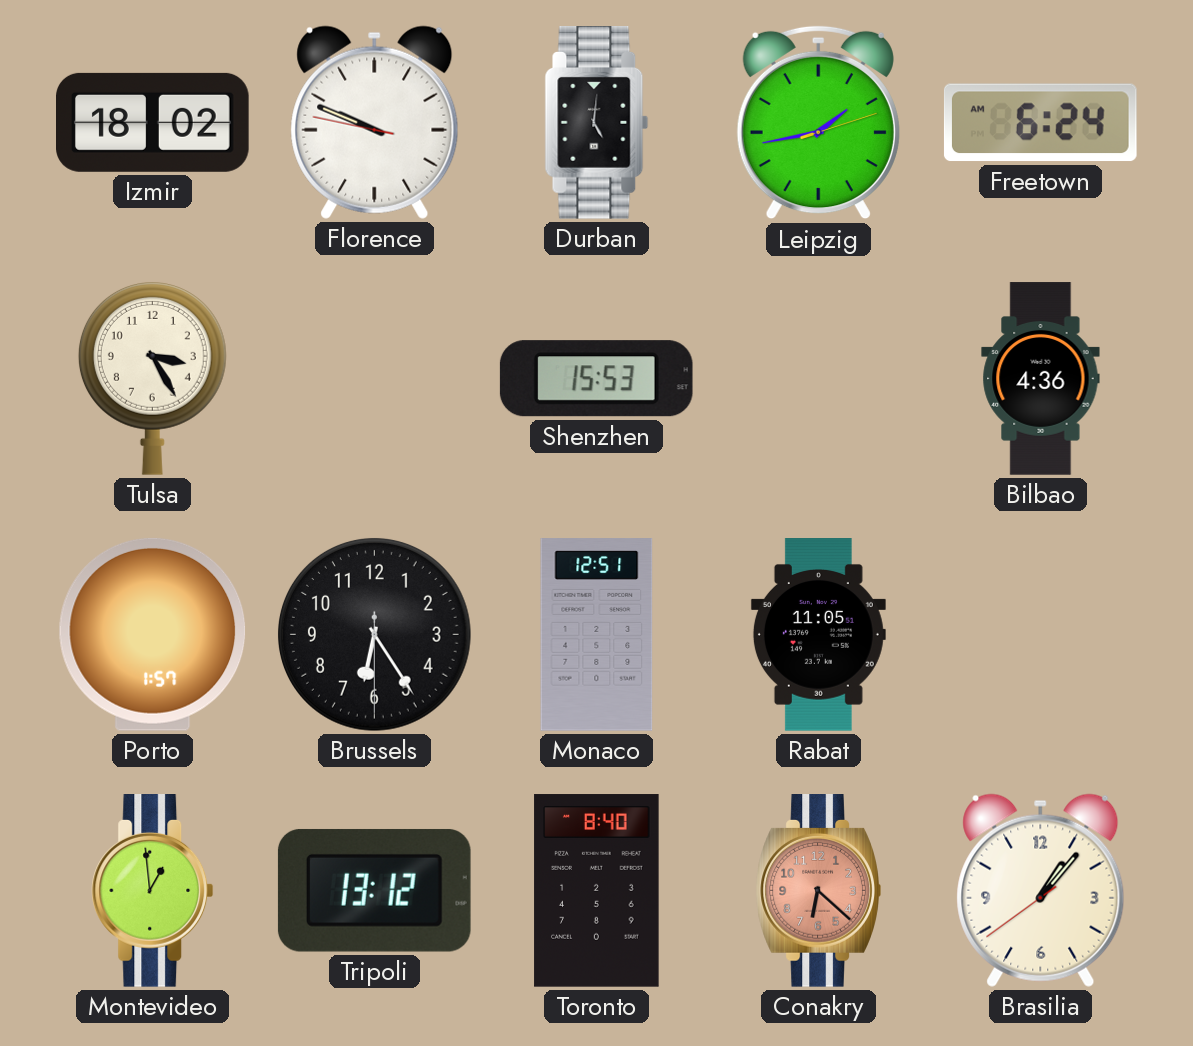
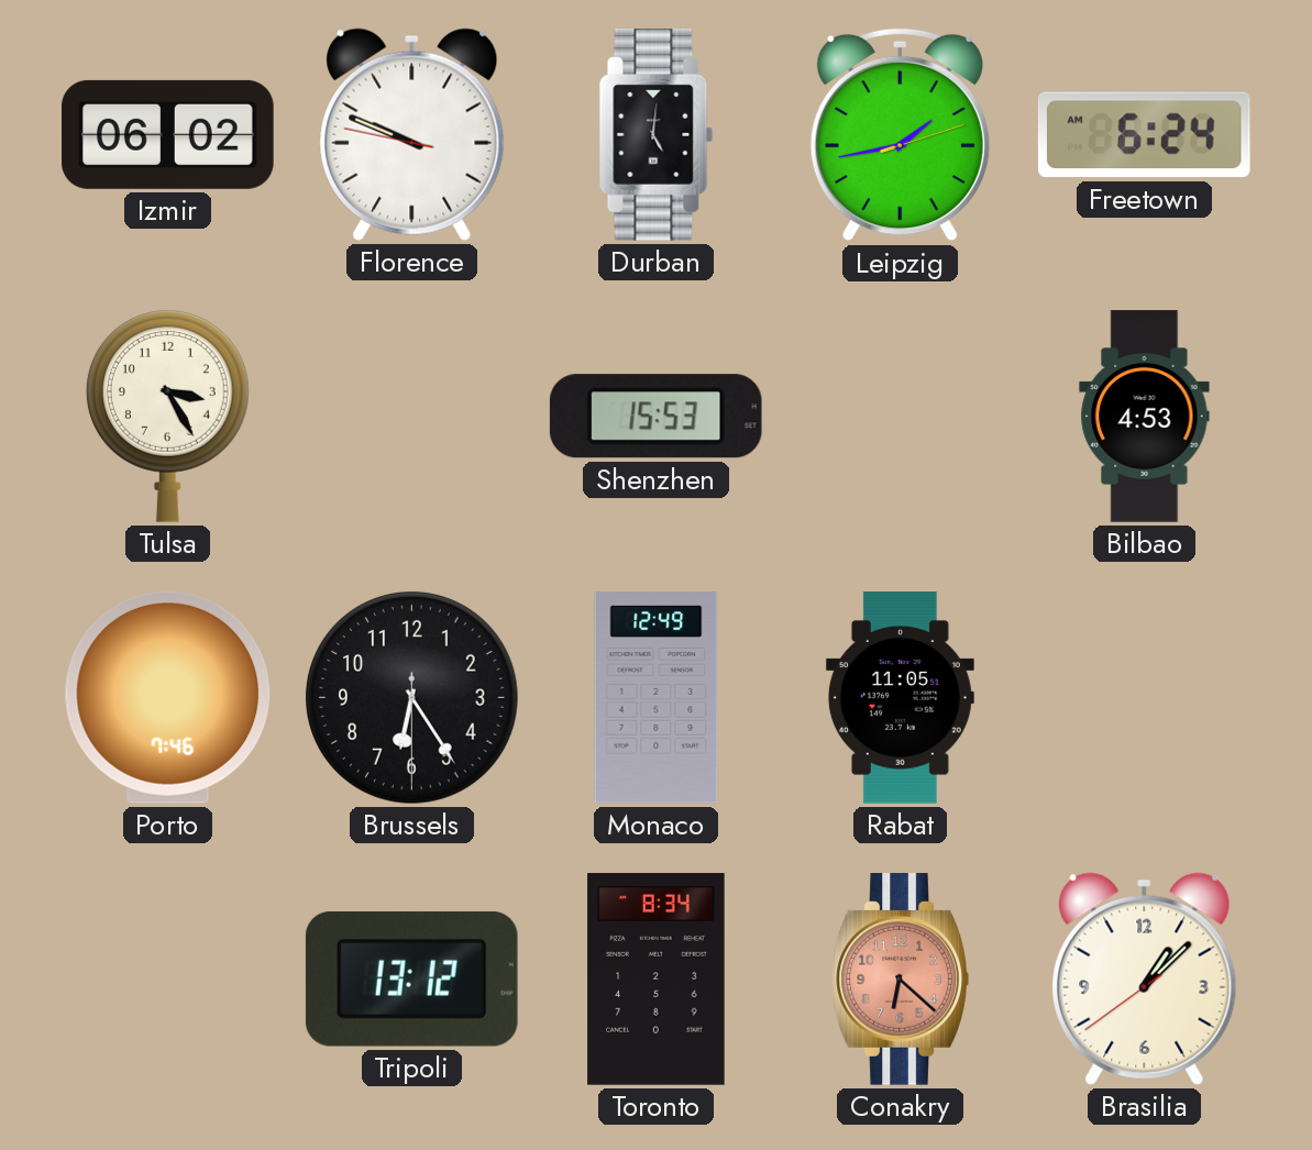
Izmir: 18:02 -> 06:02 (168, 134)
Bilbao: 4:36 -> 4:53 (1145, 417)
Porto: 1:57 -> 7:46 (168, 697)
Monaco: 12:51 -> 12:49 (657, 698)
Montevideo: 12:59 -> none (153, 891)
Toronto: 8:40 -> 8:34 (657, 980)
Brasilia: 1:06 -> 1:07 (1145, 978)
